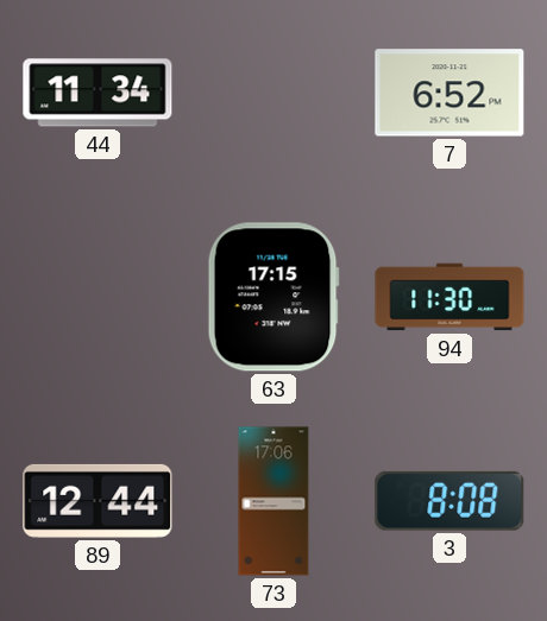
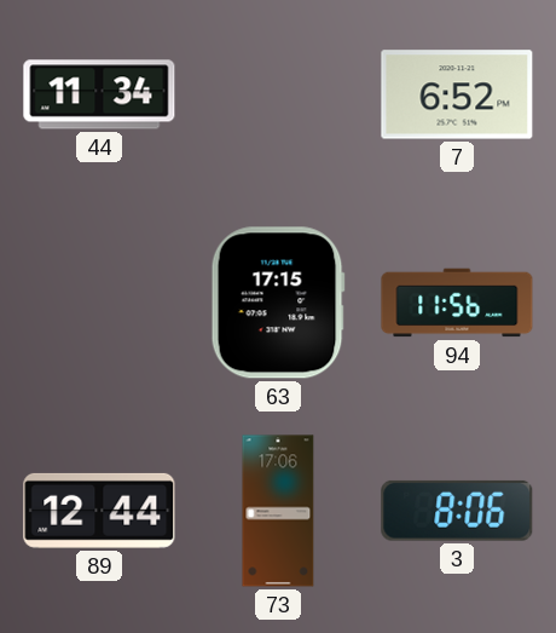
94: 11:30 -> 11:56 (457, 303)
3: 8:08 -> 8:06 (457, 511)
